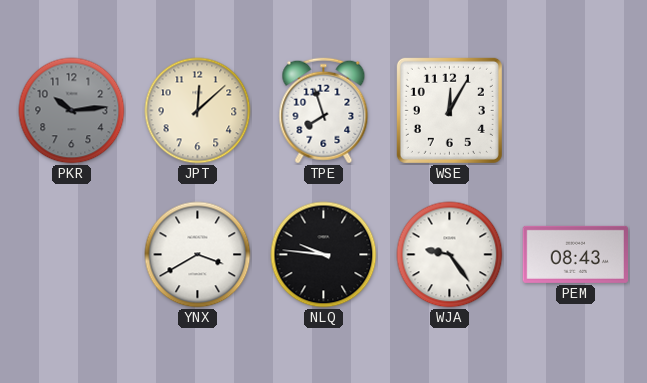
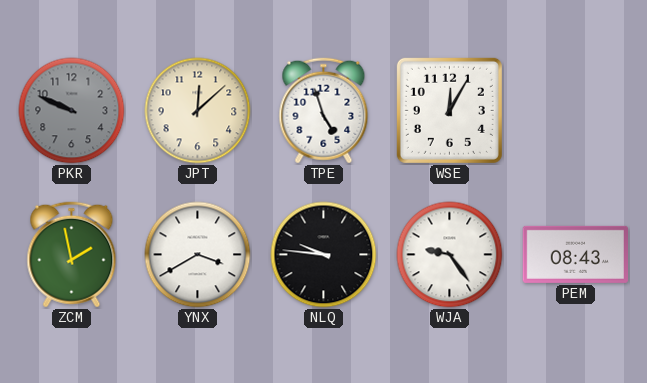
PKR: 10:14 -> 9:49 (72, 111)
TPE: 7:57 -> 4:57 (324, 111)
ZCM: none -> 1:58 (72, 255)
